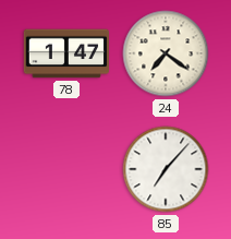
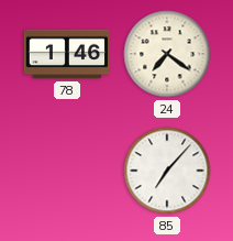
78: 1:47 -> 1:46 (67, 54)
